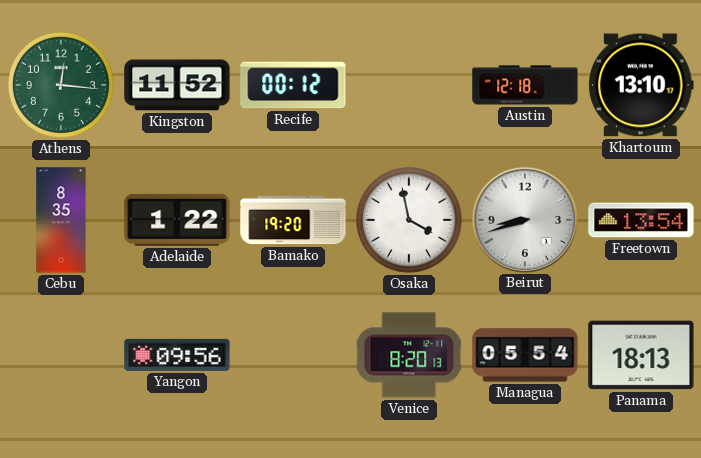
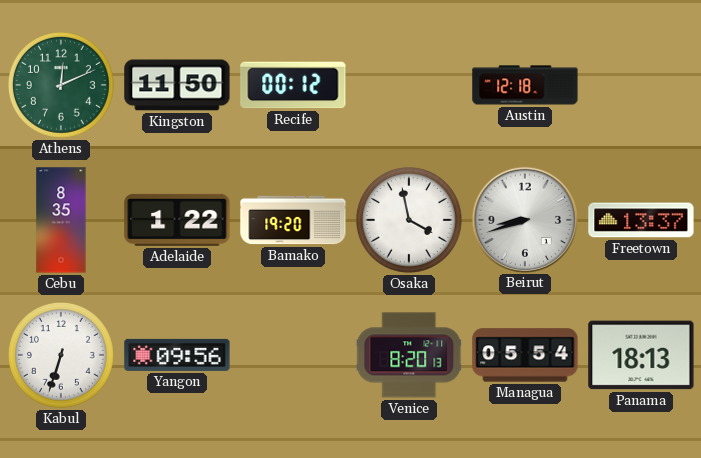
Athens: 12:16 -> 12:11 (61, 85)
Kingston: 11:52 -> 11:50 (177, 85)
Khartoum: 13:10 -> none (641, 85)
Freetown: 13:54 -> 13:37 (641, 220)
Kabul: none -> 6:33 (61, 355)
